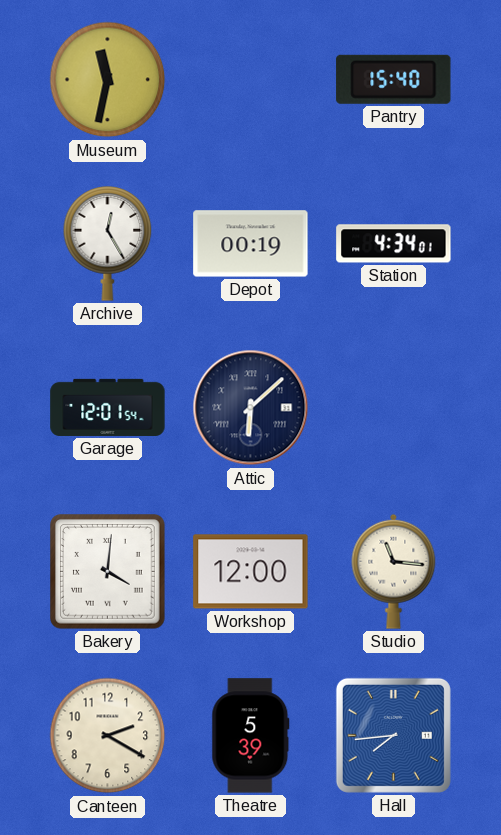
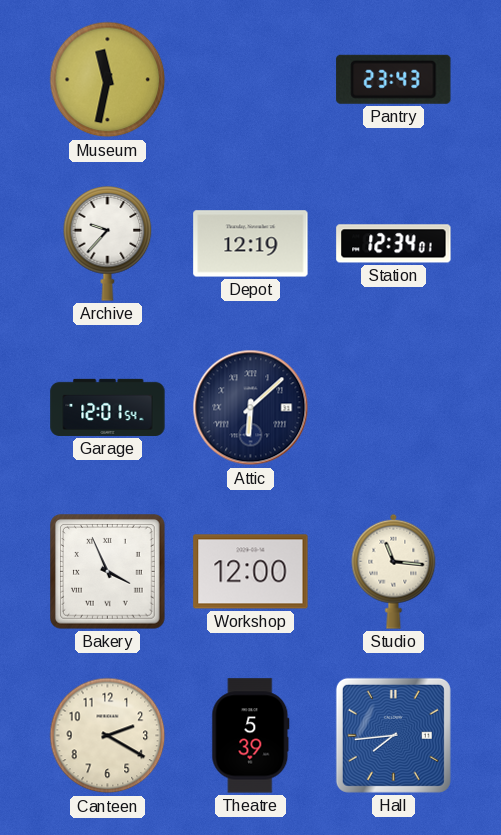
Pantry: 15:40 -> 23:43 (394, 79)
Archive: 12:25 -> 9:37 (108, 244)
Depot: 00:19 -> 12:19 (251, 244)
Station: 4:34 -> 12:34 (394, 244)
Bakery: 4:01 -> 3:56 (108, 572)
